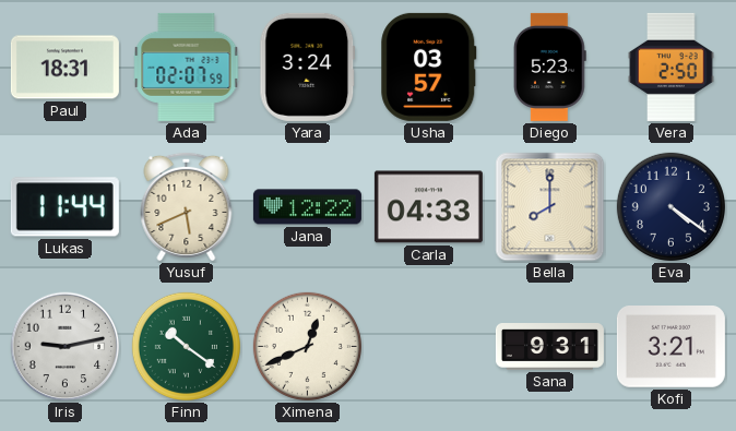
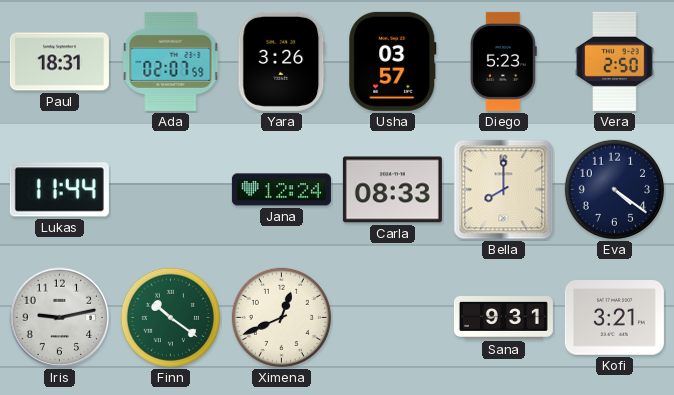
Yara: 3:24 -> 3:26 (282, 61)
Yusuf: 5:41 -> none (187, 206)
Jana: 12:22 -> 12:24 (281, 190)
Carla: 04:33 -> 08:33 (392, 190)
